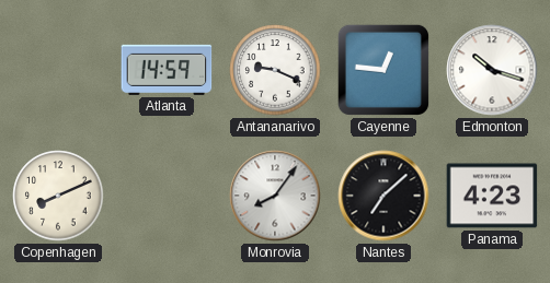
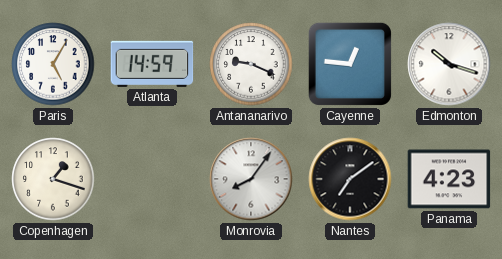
Paris: none -> 5:05 (53, 64)
Copenhagen: 8:11 -> 1:18 (53, 179)
Nantes: 7:08 -> 7:09 (350, 179)
